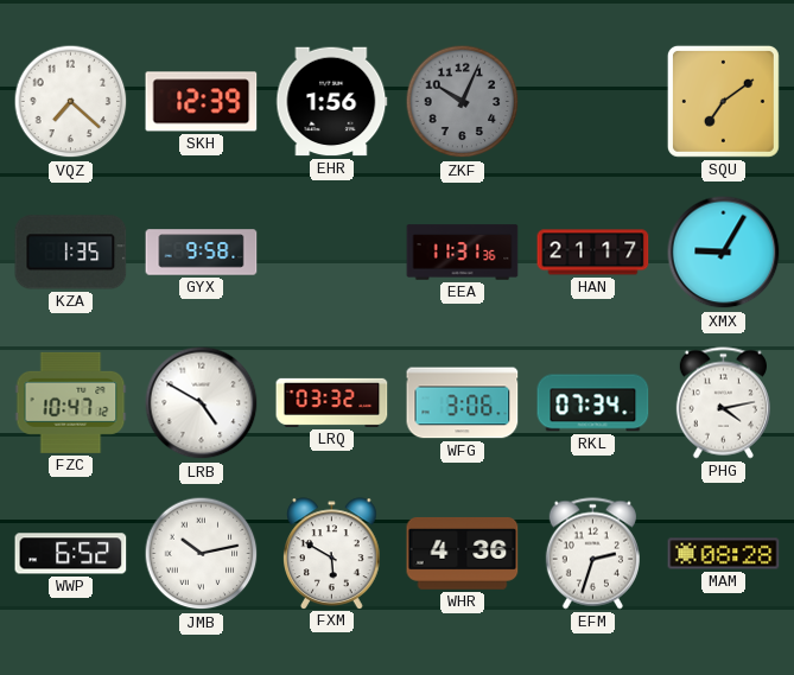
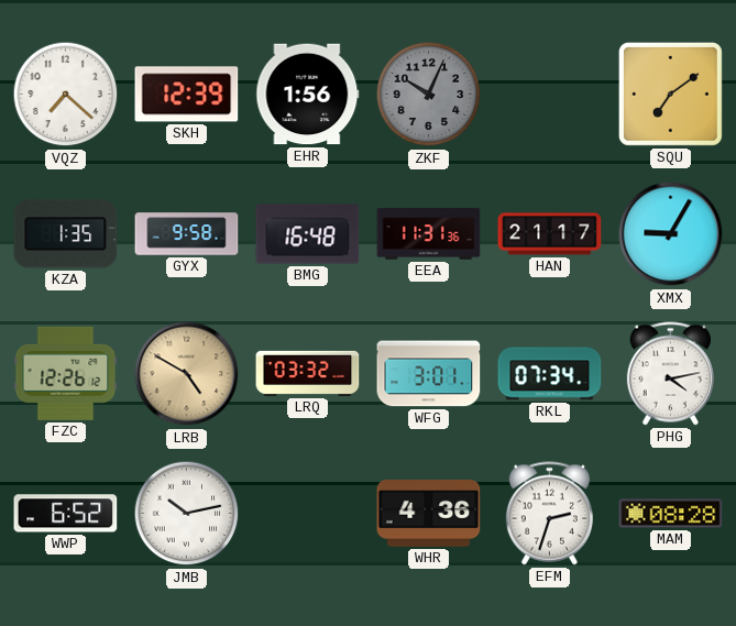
BMG: none -> 16:48 (308, 234)
FZC: 10:47 -> 12:26 (66, 373)
LRB dial: white -> champagne (187, 374)
WFG: 3:06 -> 3:01 (429, 374)
FXM: 5:50 -> none (332, 553)
